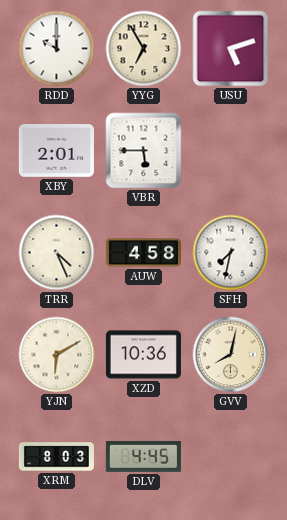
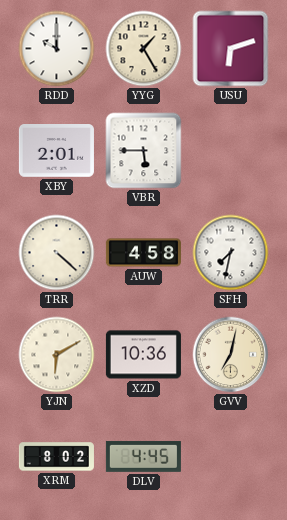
YYG: 6:55 -> 1:25 (144, 49)
USU: 5:12 -> 6:12 (231, 49)
TRR: 4:26 -> 4:22 (57, 253)
GVV: 8:02 -> 7:02 (231, 355)
XRM: 8:03 -> 8:02 (56, 457)
